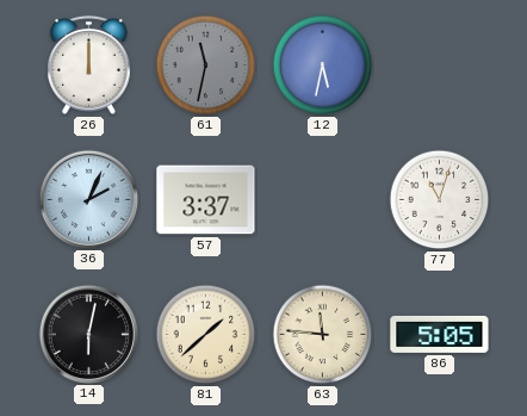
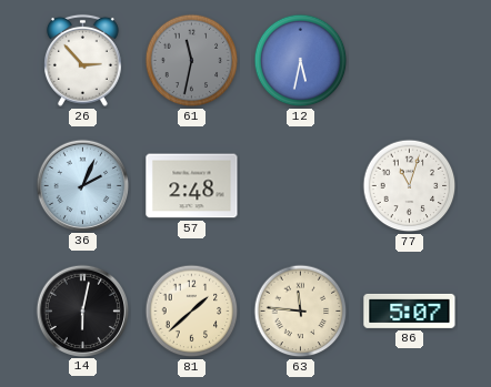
26: 12:00 -> 2:53 (83, 60)
57: 3:37 -> 2:48 (192, 186)
86: 5:05 -> 5:07 (410, 310)
